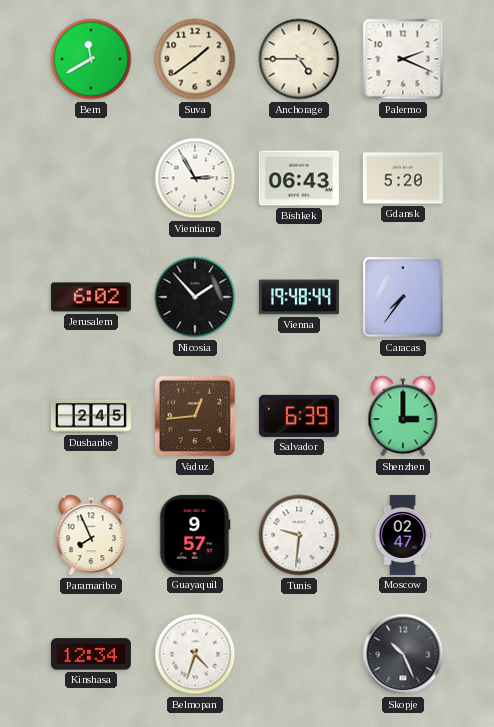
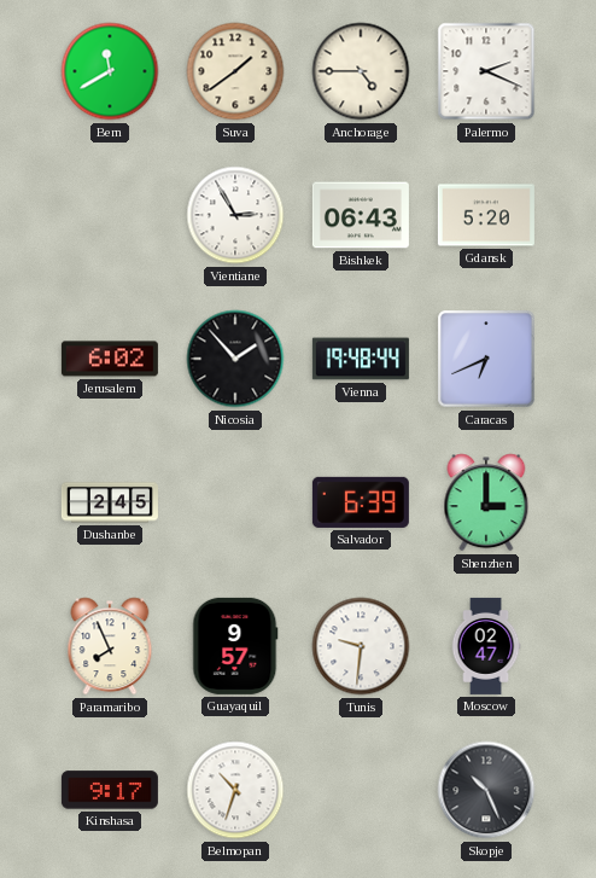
Caracas: 7:36 -> 6:41 (486, 359)
Vaduz: 12:44 -> none (195, 416)
Kinshasa: 12:34 -> 9:17 (110, 790)
Belmopan: 4:33 -> 10:33 (235, 790)
